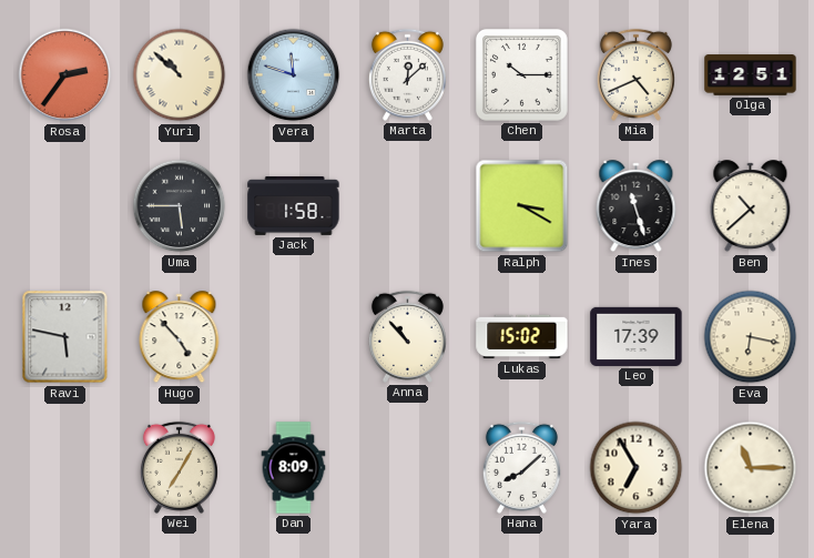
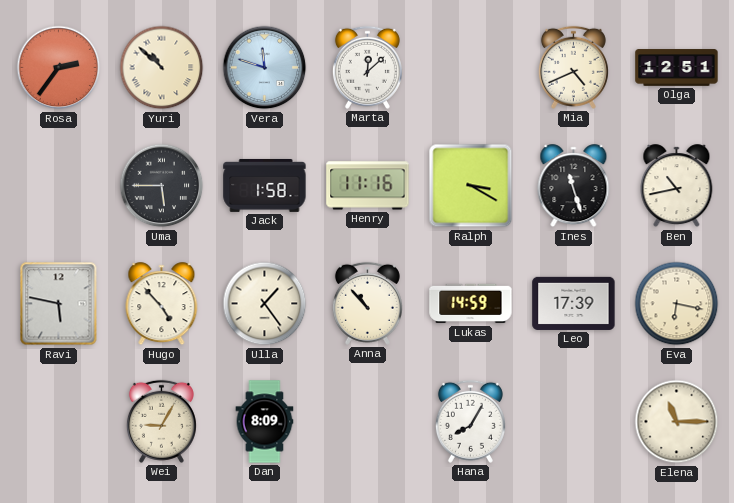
Chen: 10:15 -> none (521, 74)
Henry: none -> 11:16 (368, 186)
Ben: 10:38 -> 10:43 (677, 186)
Ulla: none -> 1:24 (265, 304)
Lukas: 15:02 -> 14:59 (471, 304)
Wei: 7:05 -> 9:05 (161, 421)
Hana: 8:08 -> 8:05 (470, 421)
Yara: 6:55 -> none (637, 468)
